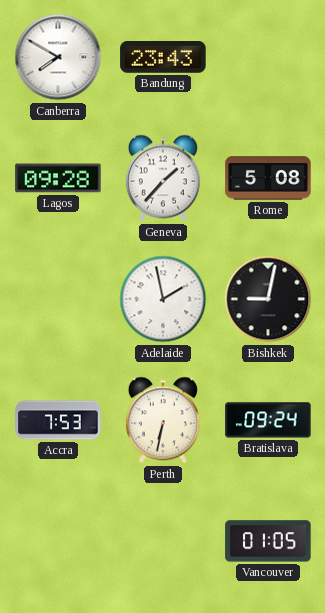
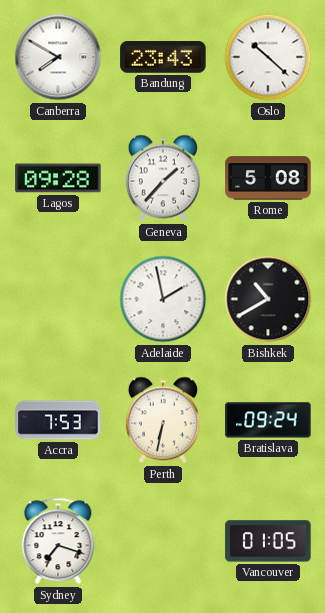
Oslo: none -> 10:22 (268, 57)
Bishkek: 9:02 -> 10:40 (268, 299)
Sydney: none -> 7:18 (58, 541)
